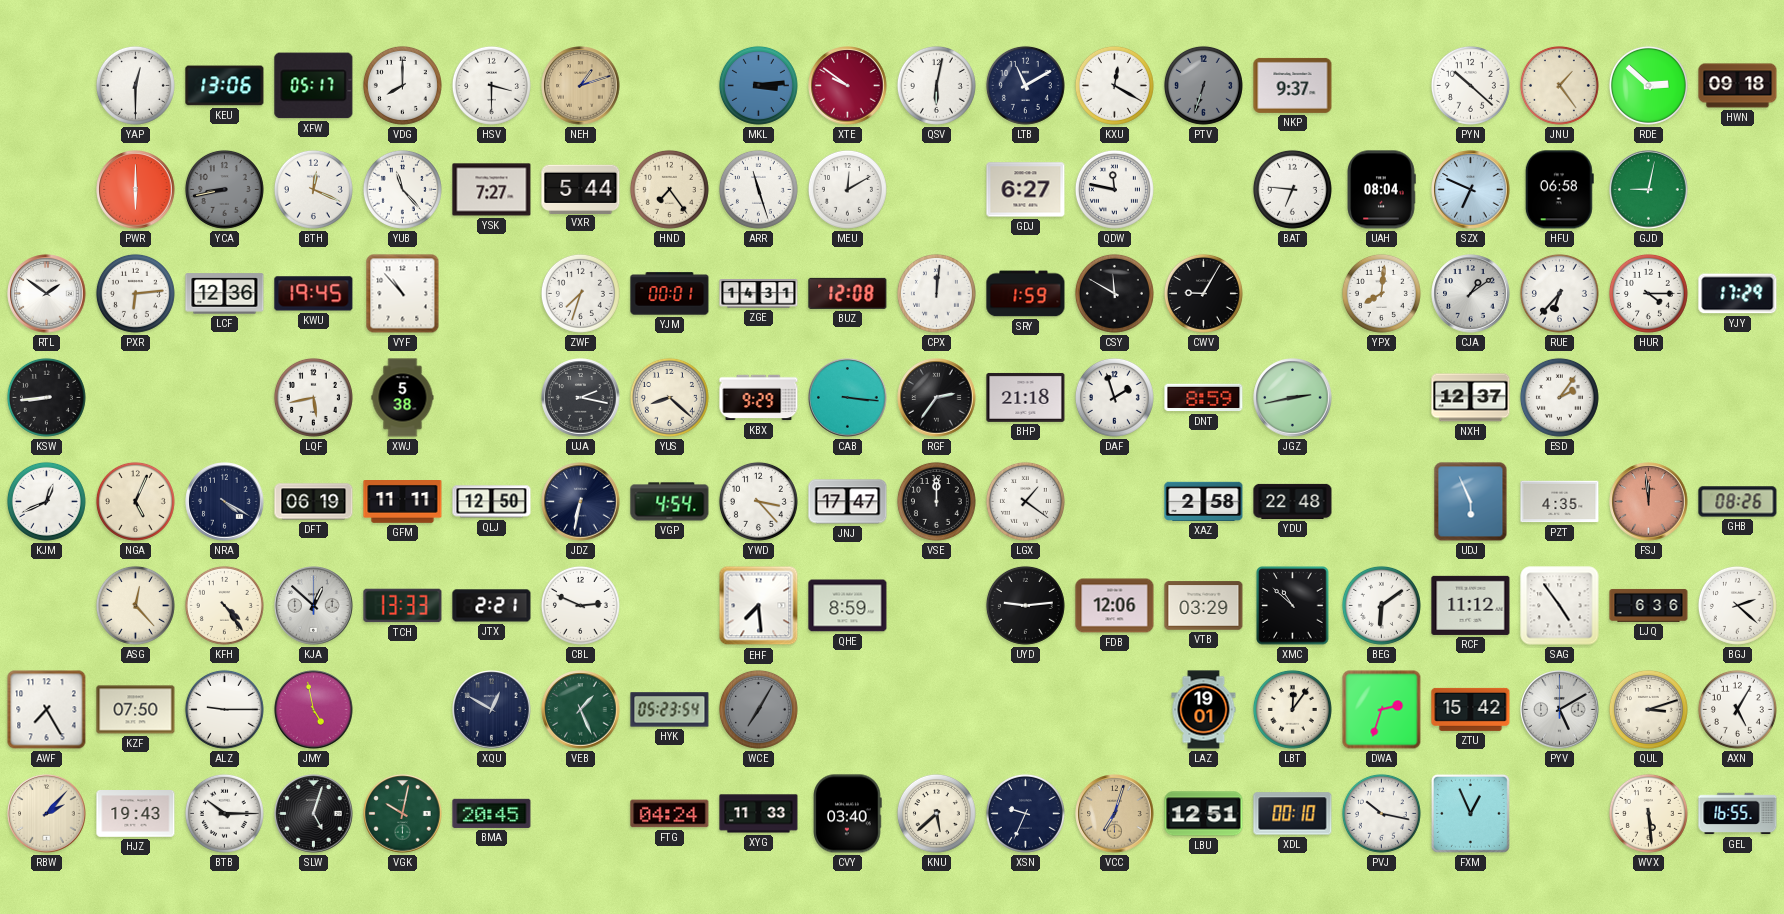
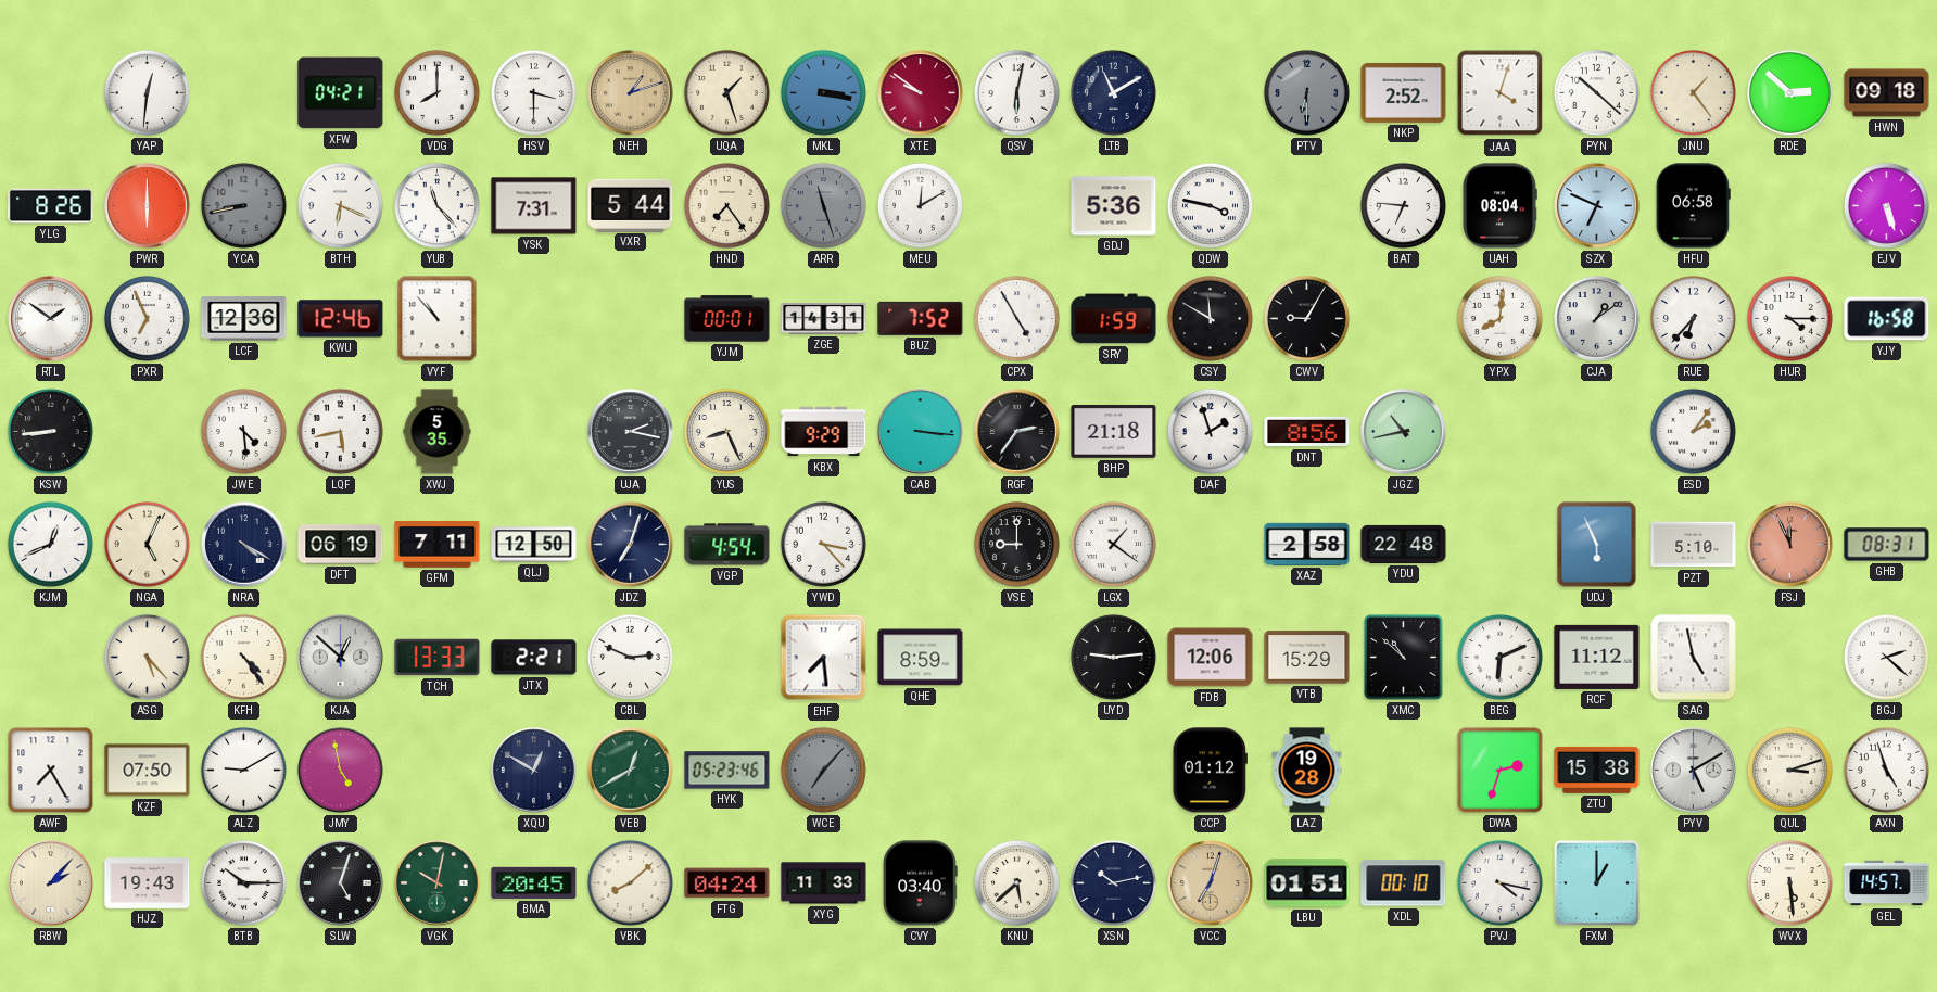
YAP: 12:30 -> 12:31 (147, 92)
KEU: 13:06 -> none (225, 86)
XFW: 05:17 -> 04:21 (341, 93)
UQA: none -> 1:27 (726, 92)
MKL: 3:14 -> 3:17 (823, 92)
KXU: 12:20 -> none (1114, 85)
PTV: 6:33 -> 6:30 (1306, 92)
NKP: 9:37 -> 2:52 (1404, 92)
JAA: none -> 4:03 (1501, 93)
YLG: none -> 8:26 (51, 206)
BTH: 12:19 -> 6:19 (340, 205)
YSK: 7:27 -> 7:31 (534, 206)
ARR dial: white -> grey (823, 205)
GDJ: 6:27 -> 5:36 (1114, 206)
QDW: 11:47 -> 3:47 (1210, 205)
GJD: 9:02 -> none (1649, 190)
EJV: none -> 5:27 (1886, 205)
PXR: 6:14 -> 6:56 (147, 318)
KWU: 19:45 -> 12:46 (341, 319)
ZWF: 7:33 -> none (580, 293)
BUZ: 12:08 -> 7:52 (921, 318)
CPX: 12:01 -> 4:55 (1016, 318)
YJY: 17:29 -> 16:58 (1887, 319)
JWE: none -> 4:29 (243, 431)
XWJ: 5:38 -> 5:35 (438, 432)
YUS: 8:22 -> 8:26 (726, 431)
DNT: 8:59 -> 8:56 (1307, 432)
JGZ: 2:43 -> 10:43 (1404, 432)
NXH: 12:37 -> none (1471, 398)
GFM: 11:11 -> 7:11 (438, 545)
JDZ: 6:32 -> 7:03 (631, 545)
JNJ: 17:47 -> none (848, 502)
VSE: 12:00 -> 9:00 (1016, 544)
PZT: 4:35 -> 5:10 (1694, 545)
FSJ: 11:59 -> 11:56 (1790, 545)
GHB: 08:26 -> 08:31 (1887, 545)
ASG: 12:23 -> 5:23 (147, 657)
VTB: 03:29 -> 15:29 (1307, 658)
BEG: 6:09 -> 6:11 (1499, 657)
SAG: 4:54 -> 4:58 (1694, 658)
LJQ: 6:36 -> none (1649, 605)
ALZ: 9:15 -> 9:10 (243, 770)
VEB: 1:26 -> 12:40 (631, 771)
HYK: 05:23:54 -> 05:23:46 (727, 771)
WCE: 7:05 -> 7:07 (823, 770)
CCP: none -> 01:12 (1210, 771)
LAZ: 19:01 -> 19:28 (1307, 771)
LBT: 12:06 -> none (1292, 709)
ZTU: 15:42 -> 15:38 (1597, 770)
AXN: 5:05 -> 4:57 (1886, 770)
VBK: none -> 8:08 (630, 882)
XSN: 9:34 -> 10:13 (1113, 882)
LBU: 12:51 -> 01:51 (1307, 883)
PVJ: 10:17 -> 4:17 (1499, 882)
FXM: 12:56 -> 1:00 (1596, 882)
GEL: 16:55 -> 14:57 (1887, 883)
